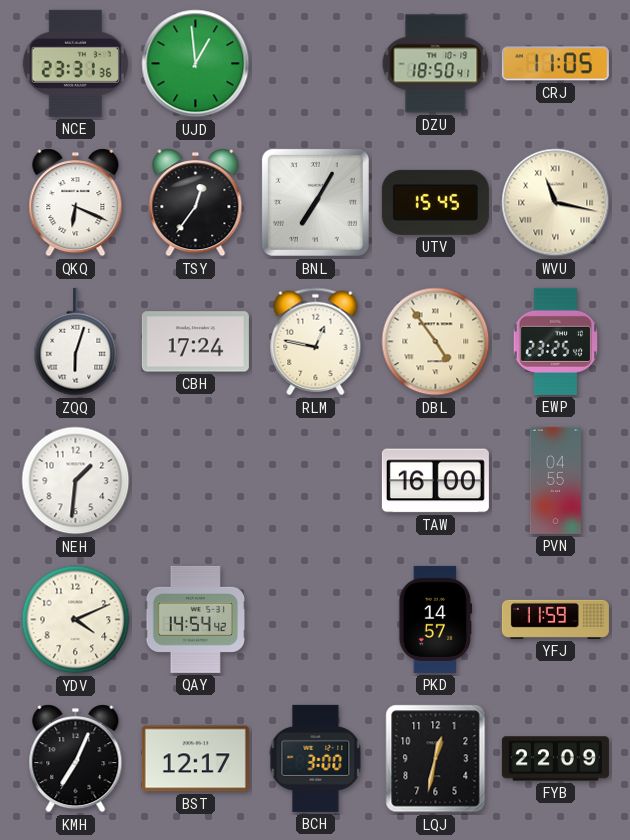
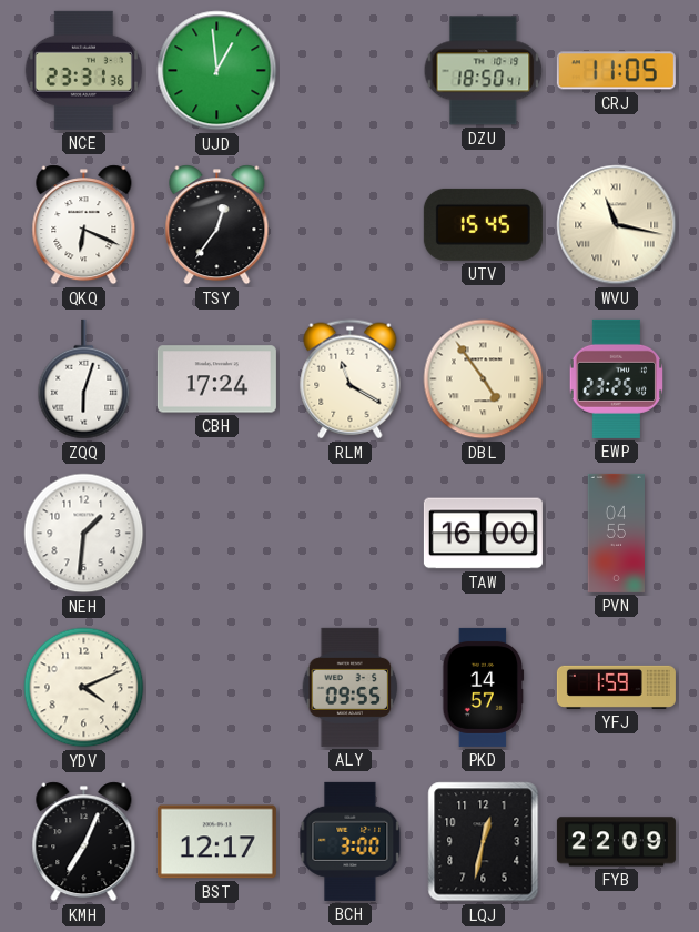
BNL: 7:05 -> none (315, 202)
RLM: 12:47 -> 11:20 (351, 379)
QAY: 14:54 -> none (195, 619)
ALY: none -> 09:55 (351, 687)
YFJ: 11:59 -> 1:59 (616, 687)
